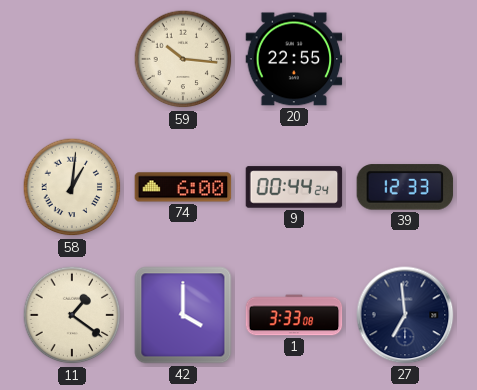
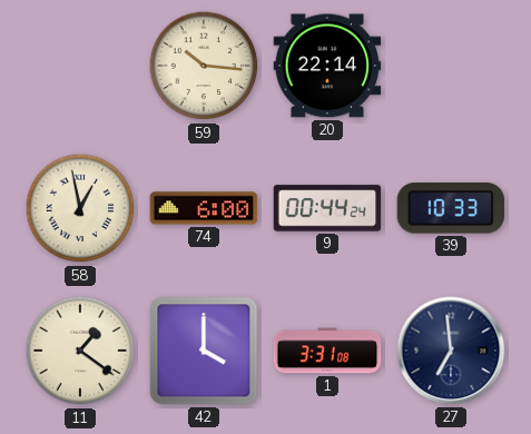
20: 22:55 -> 22:14 (327, 66)
58: 1:01 -> 12:58 (80, 208)
39: 12:33 -> 10:33 (451, 208)
1: 3:33 -> 3:31 (327, 351)
